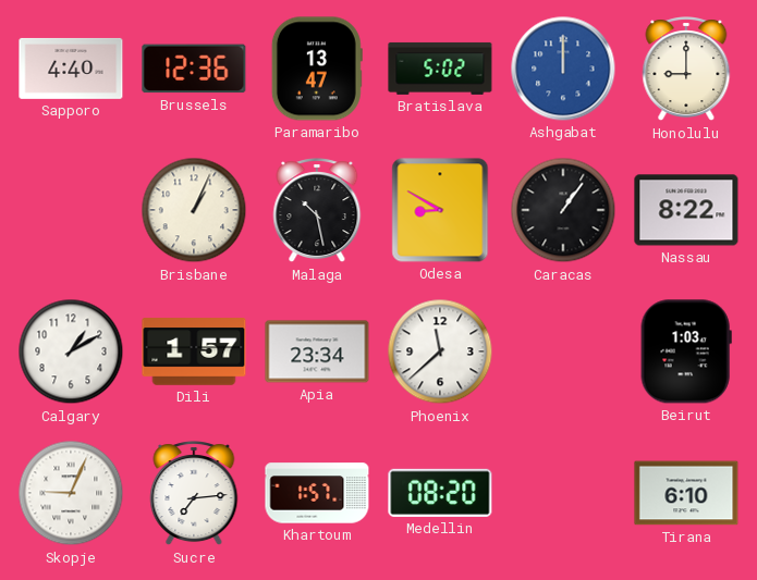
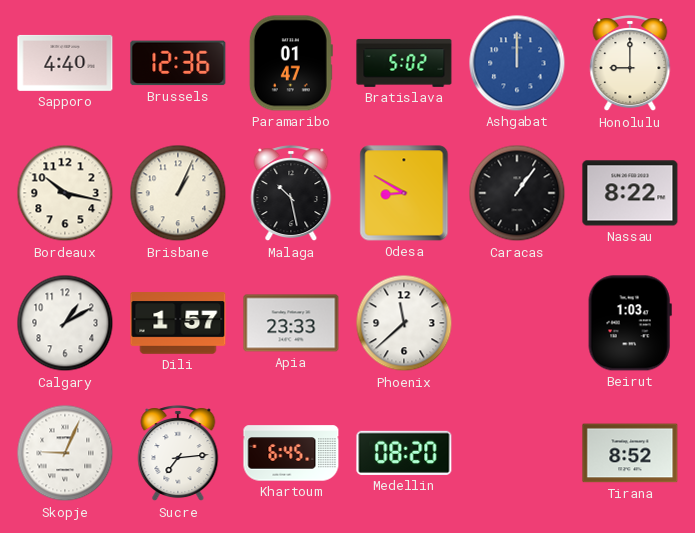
Paramaribo: 13:47 -> 01:47 (291, 63)
Bordeaux: none -> 10:17 (65, 193)
Apia: 23:34 -> 23:33 (291, 323)
Khartoum: 1:57 -> 6:45 (291, 453)
Tirana: 6:10 -> 8:52 (630, 453)
